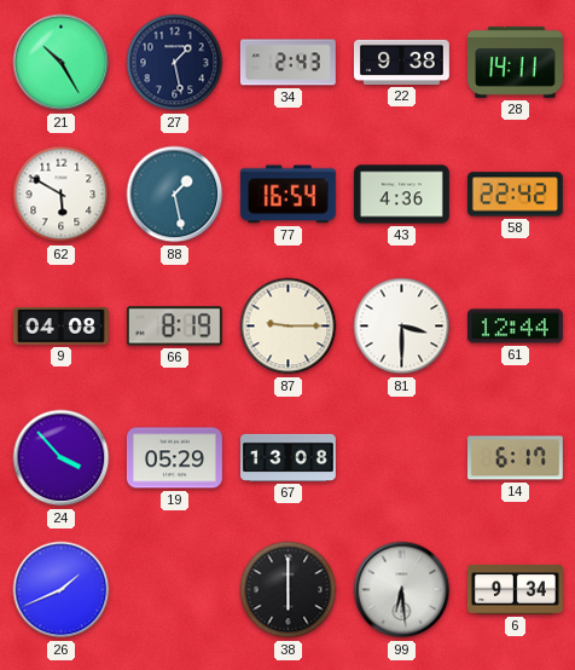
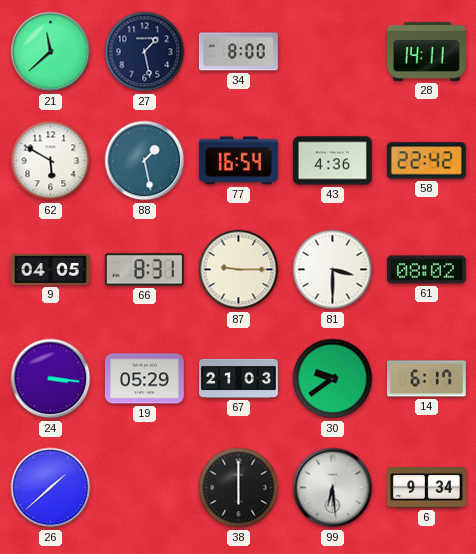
21: 10:25 -> 11:38 (51, 52)
34: 2:43 -> 8:00 (238, 52)
22: 9:38 -> none (401, 62)
9: 04:08 -> 04:05 (50, 270)
66: 8:19 -> 8:31 (144, 270)
61: 12:44 -> 08:02 (426, 270)
24: 3:53 -> 3:16 (51, 379)
67: 13:08 -> 21:03 (239, 378)
30: none -> 9:39 (333, 379)
26: 1:41 -> 1:38 (51, 488)
